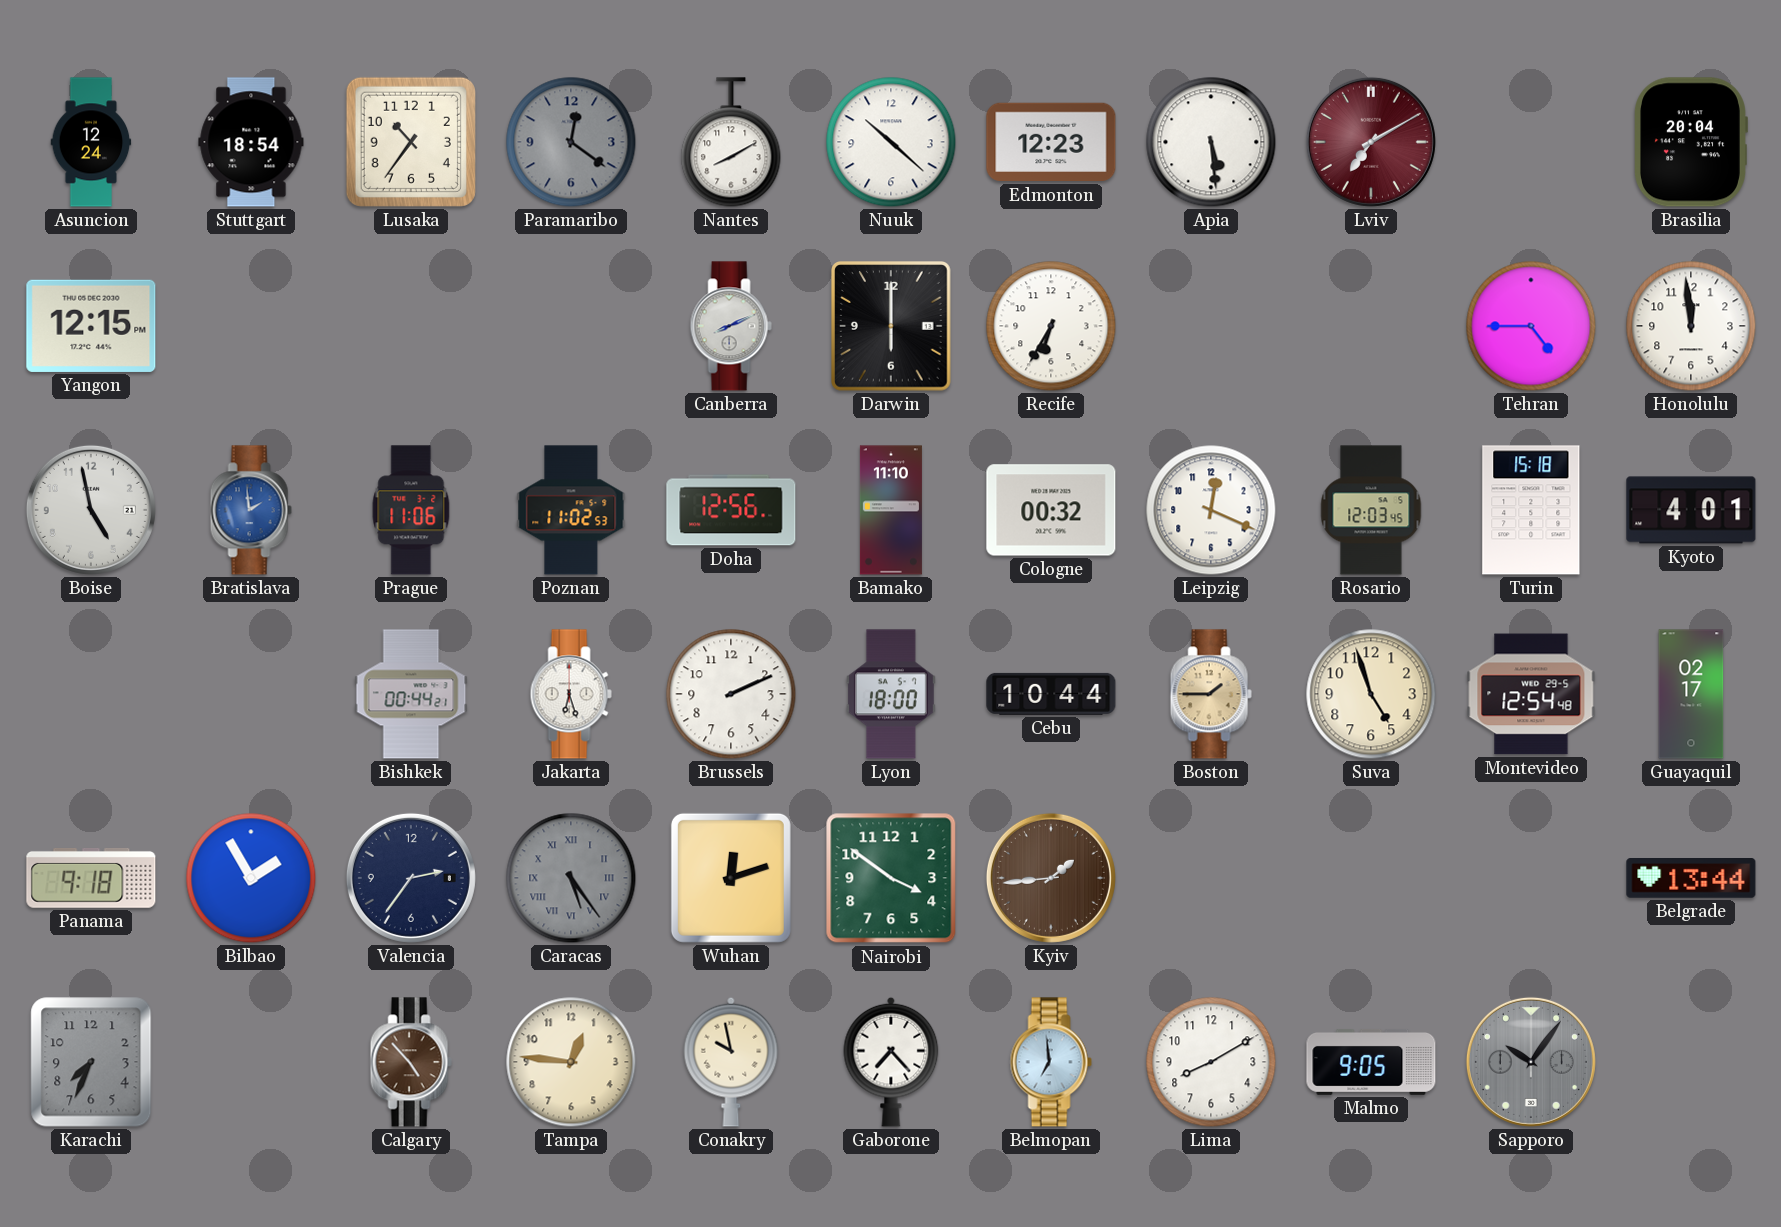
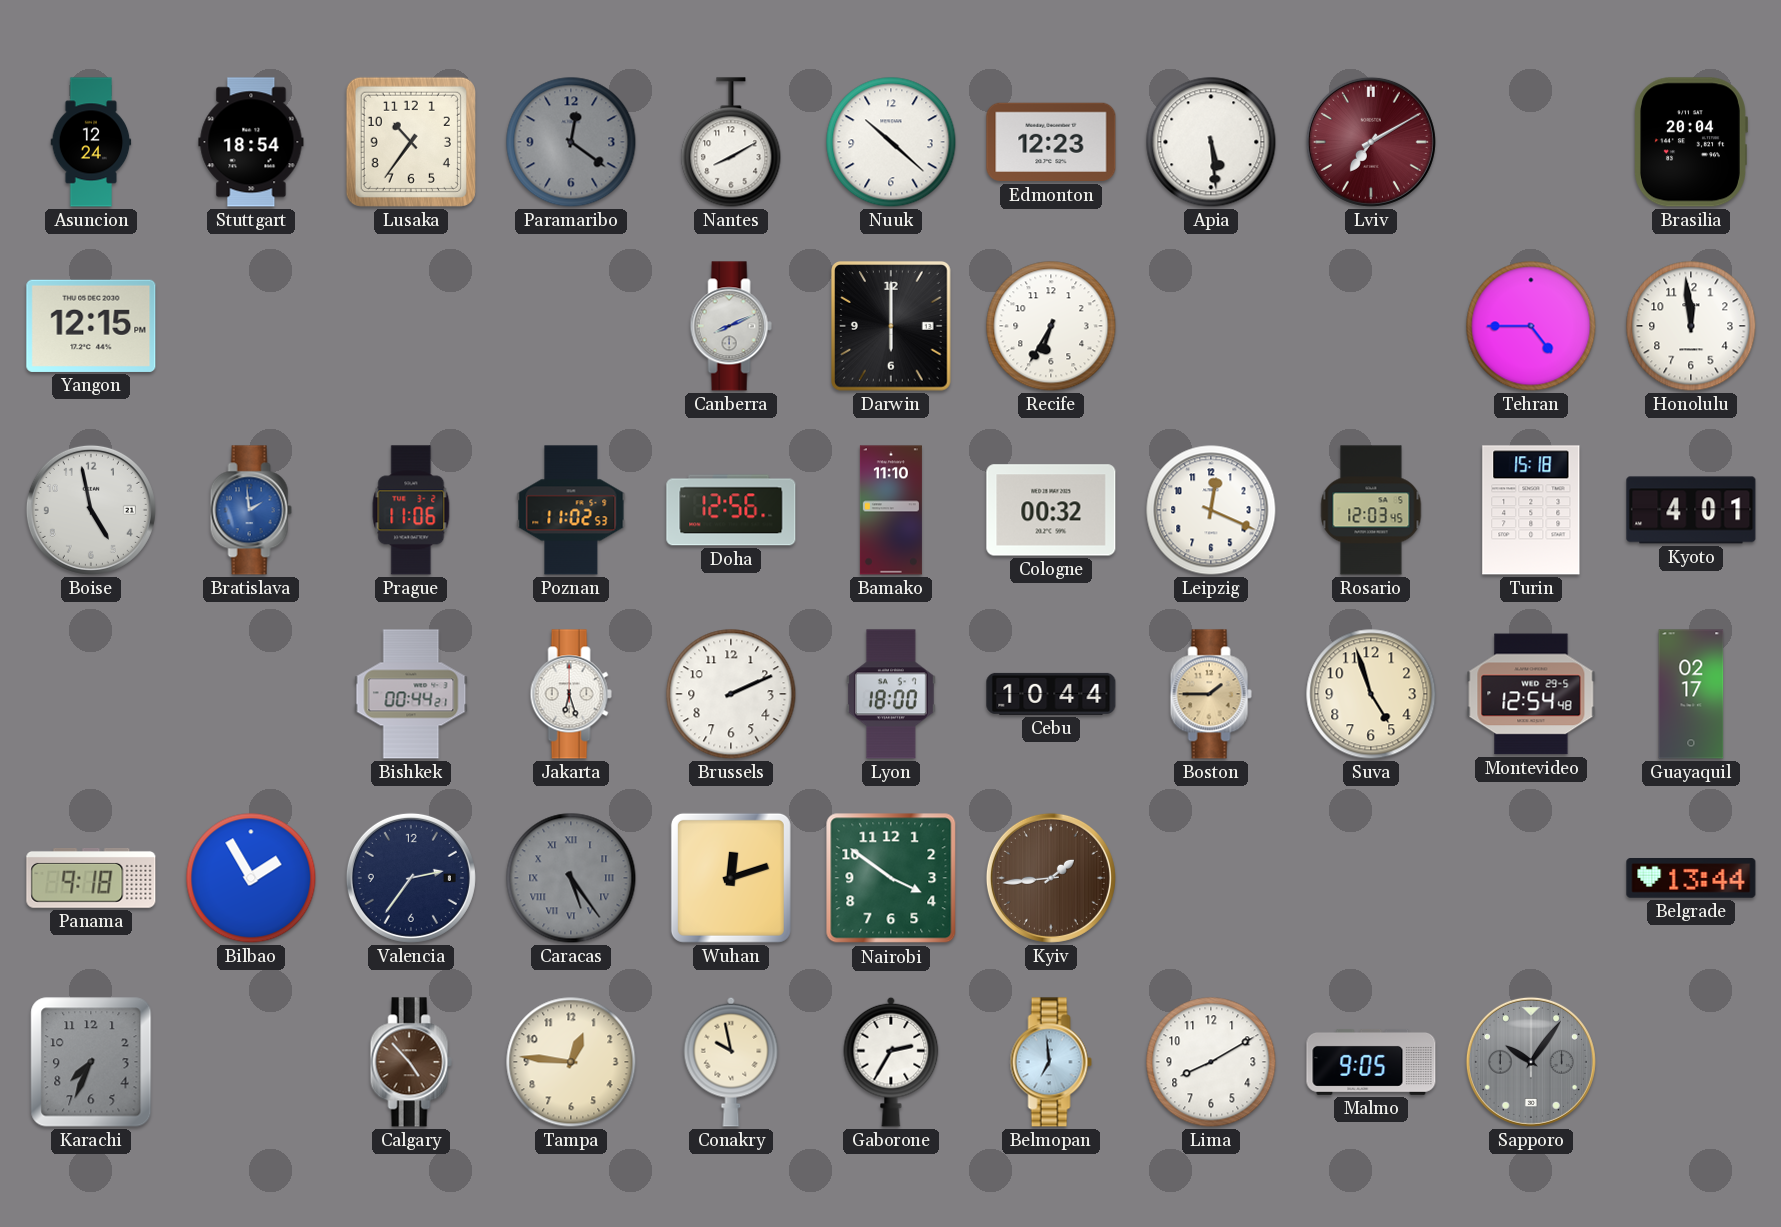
Gaborone: 7:23 -> 2:35 (891, 1062)
